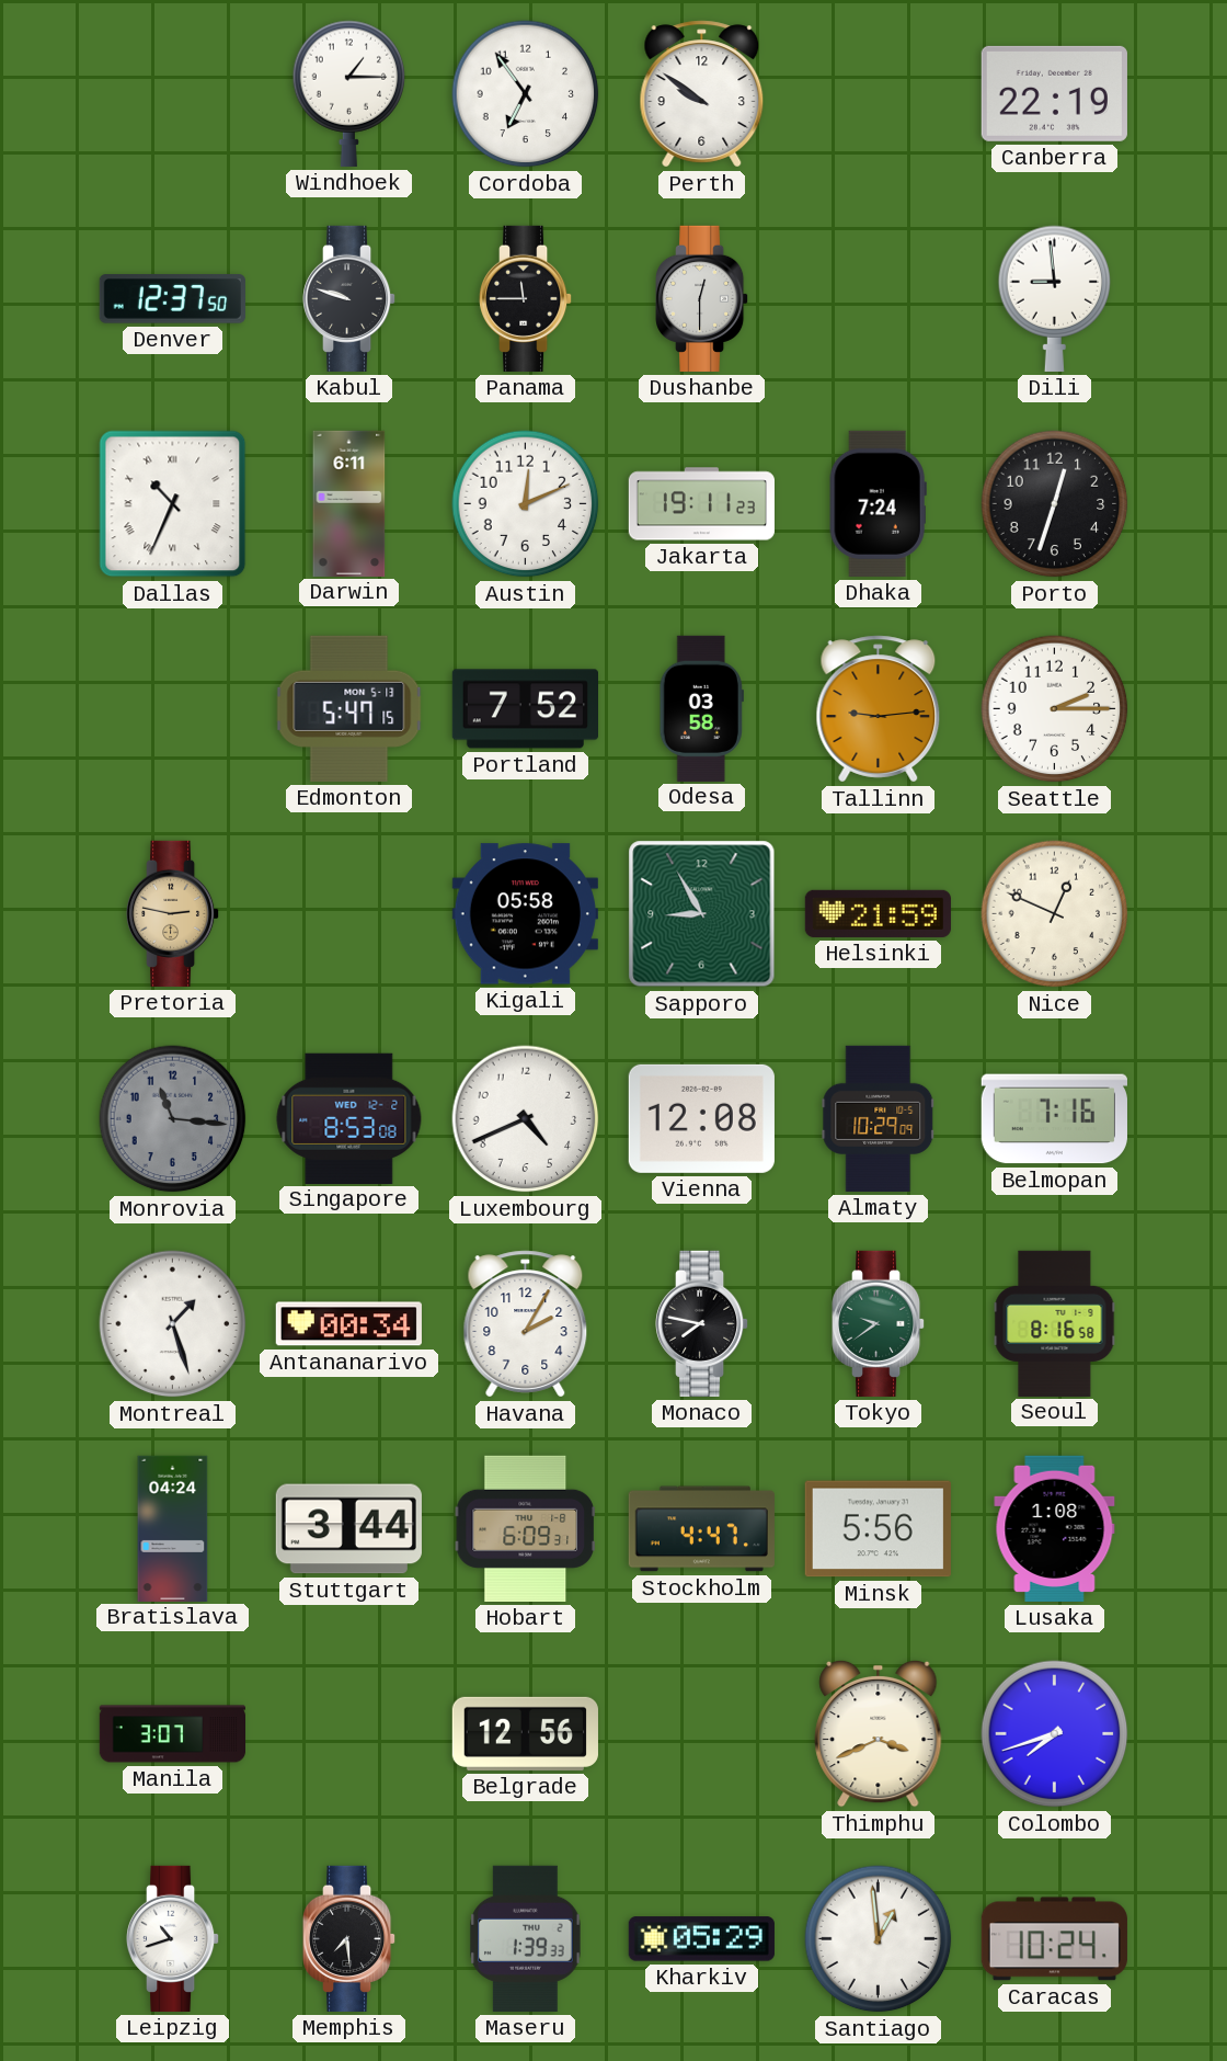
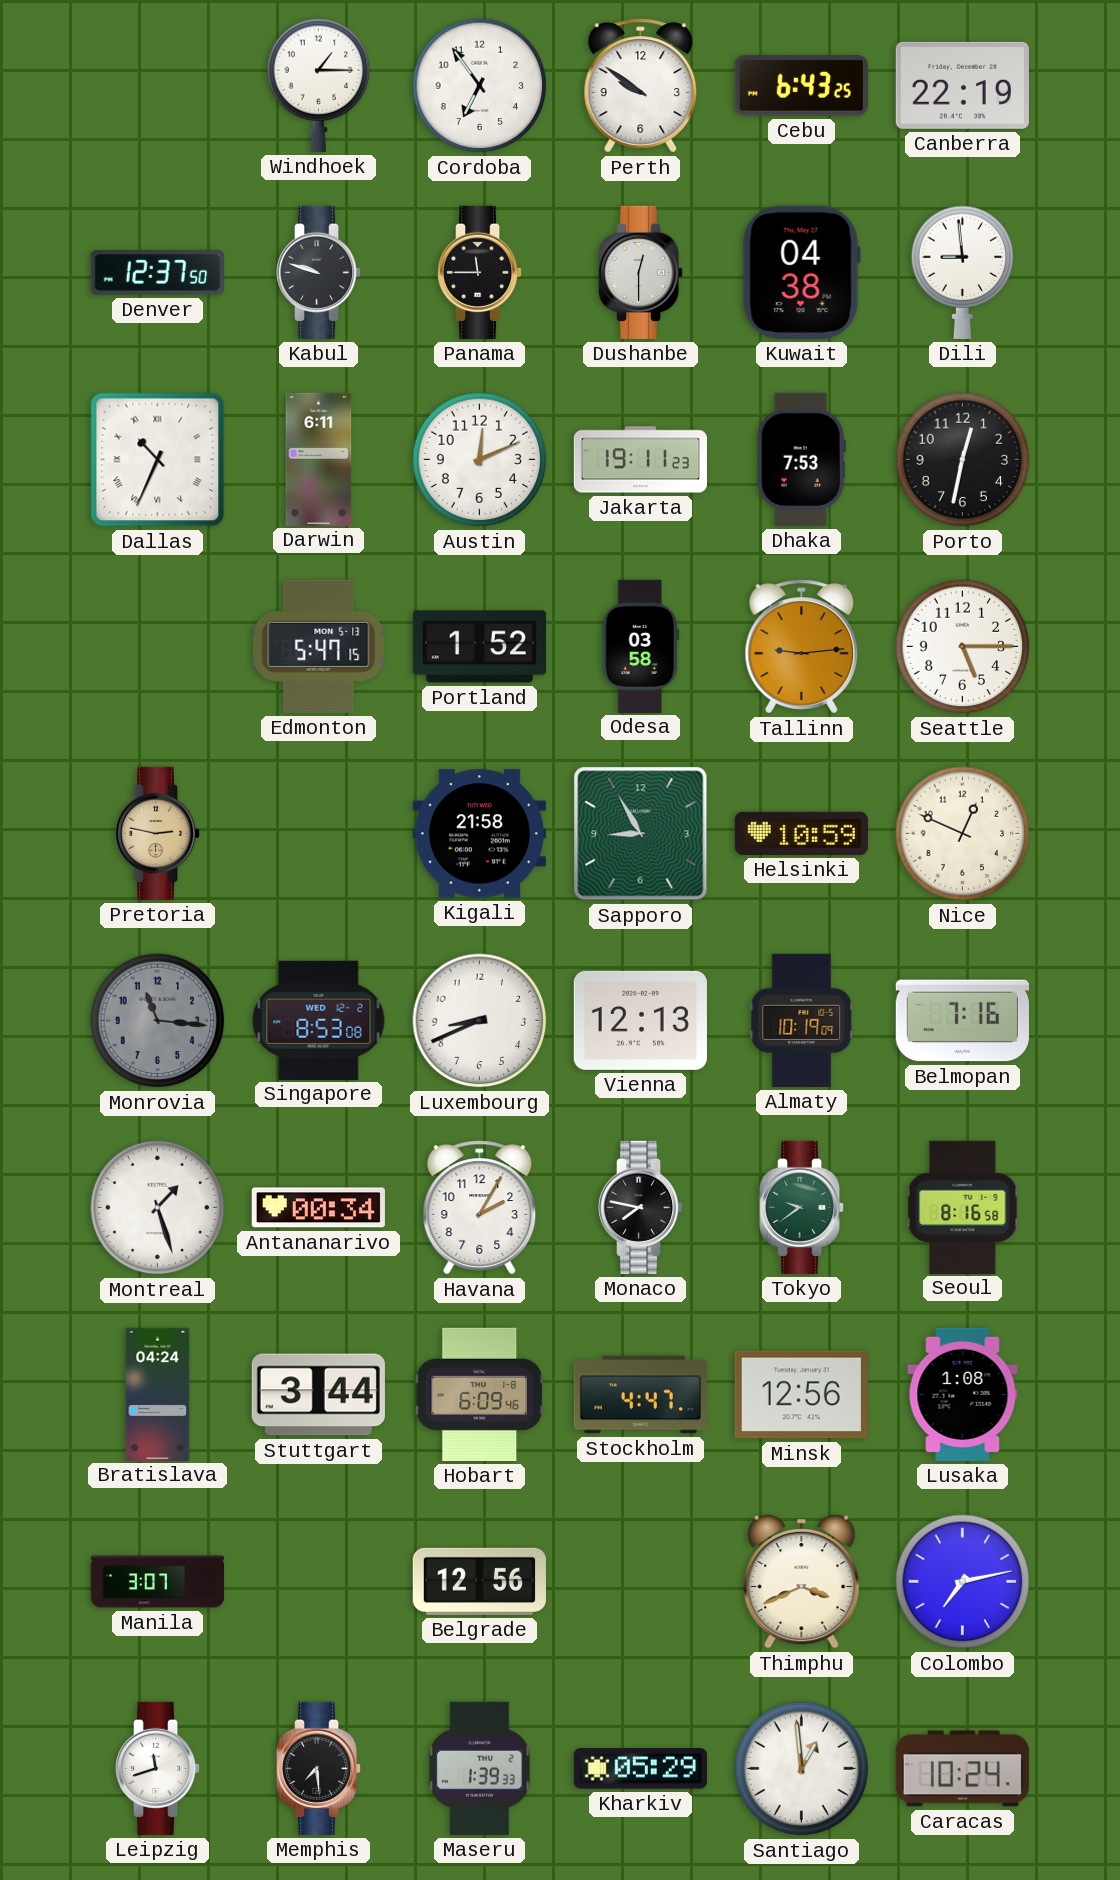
Cebu: none -> 6:43 (801, 86)
Kuwait: none -> 04:38 (801, 272)
Dhaka: 7:24 -> 7:53 (801, 459)
Porto: 12:33 -> 12:32 (963, 460)
Portland: 7:52 -> 1:52 (479, 647)
Seattle: 2:15 -> 5:15 (963, 647)
Kigali: 05:58 -> 21:58 (479, 834)
Helsinki: 21:59 -> 10:59 (801, 833)
Luxembourg: 4:41 -> 8:41 (480, 1021)
Vienna: 12:08 -> 12:13 (640, 1020)
Almaty: 10:29 -> 10:19 (802, 1020)
Hobart: 6:09:31 -> 6:09:46 (479, 1394)
Minsk: 5:56 -> 12:56 (801, 1395)
Colombo: 7:42 -> 7:13 (963, 1582)
Leipzig: 10:42 -> 11:42 (159, 1768)
